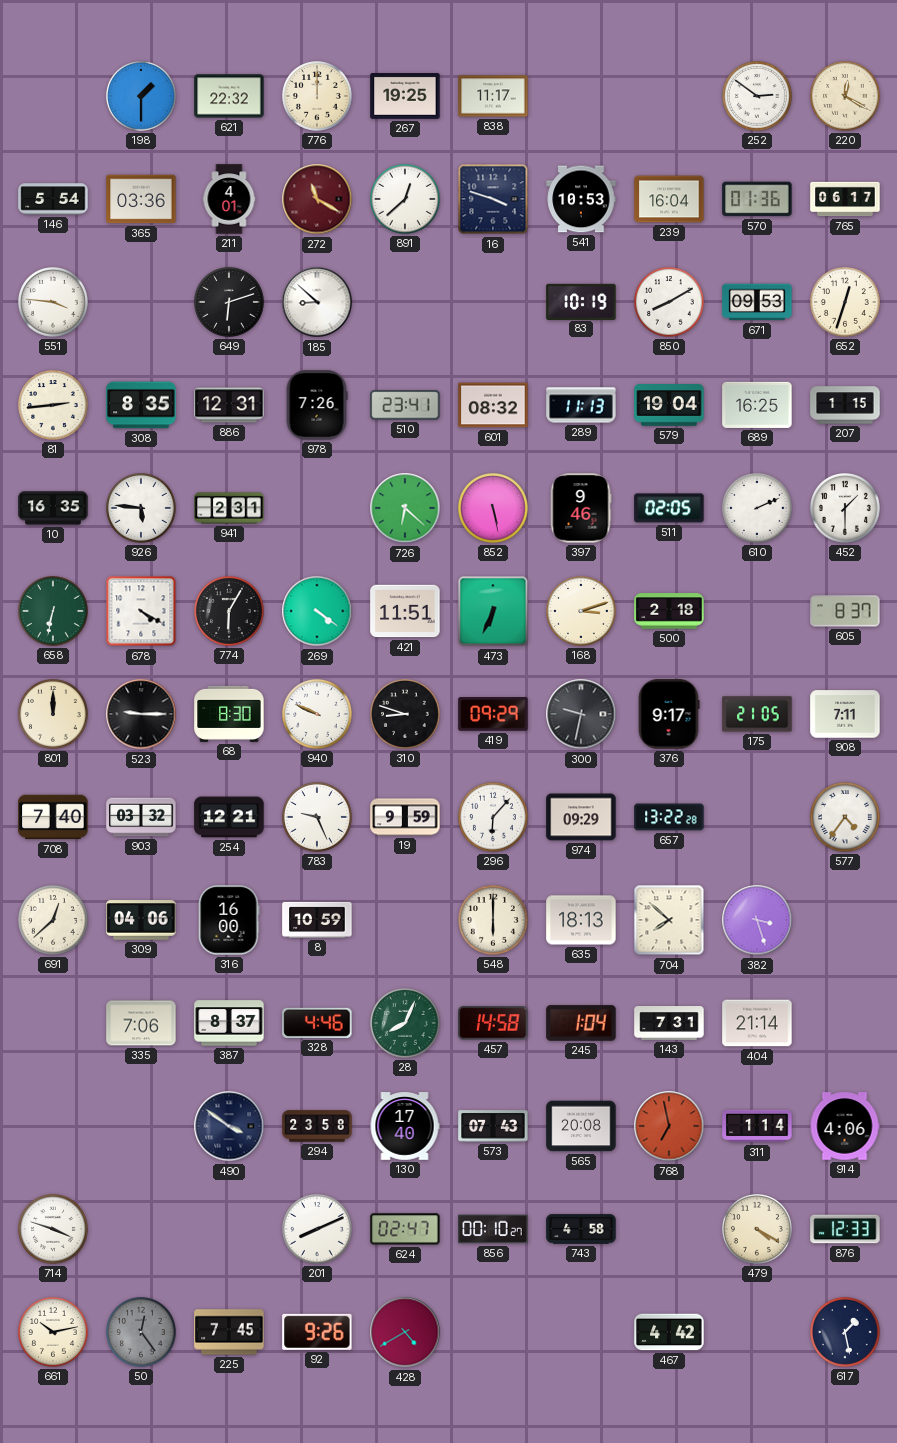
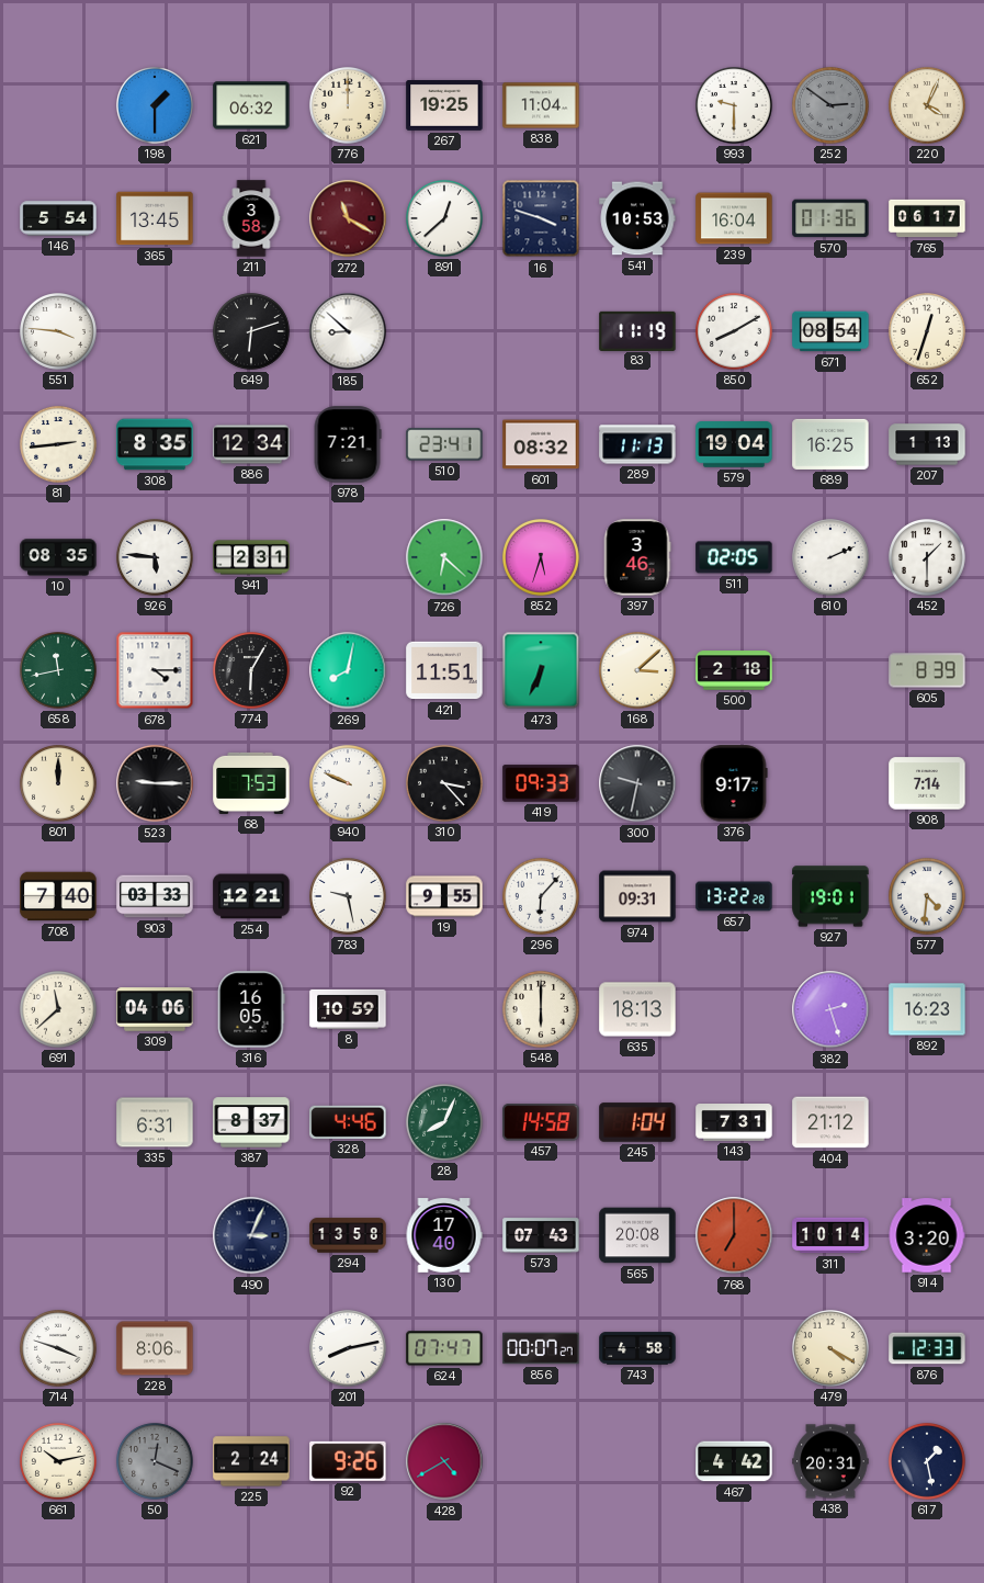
621: 22:32 -> 06:32 (251, 105)
838: 11:17 -> 11:04 (541, 105)
993: none -> 9:30 (735, 106)
252 dial: white -> grey (832, 106)
220: 12:20 -> 4:04 (928, 106)
365: 03:36 -> 13:45 (155, 218)
211: 4:01 -> 3:58 (251, 218)
83: 10:19 -> 11:19 (637, 330)
671: 09:53 -> 08:54 (830, 331)
886: 12:31 -> 12:34 (251, 444)
978: 7:26 -> 7:21 (348, 444)
207: 1:15 -> 1:13 (927, 444)
10: 16:35 -> 08:35 (58, 557)
852: 5:28 -> 5:33 (542, 558)
397: 9:46 -> 3:46 (637, 557)
658: 6:32 -> 11:43 (59, 671)
678: 4:20 -> 4:15 (155, 670)
269: 4:21 -> 8:02 (348, 670)
168: 3:12 -> 3:08 (638, 671)
605: 8:37 -> 8:39 (927, 670)
68: 8:30 -> 7:53 (251, 783)
310: 8:48 -> 3:23 (445, 784)
419: 09:29 -> 09:33 (541, 783)
175: 21:05 -> none (757, 714)
908: 7:11 -> 7:14 (927, 783)
903: 03:32 -> 03:33 (155, 896)
783: 9:26 -> 9:28 (349, 897)
19: 9:59 -> 9:55 (444, 896)
974: 09:29 -> 09:31 (637, 896)
927: none -> 19:01 (830, 896)
577: 4:36 -> 4:31 (928, 897)
691: 12:38 -> 11:38 (59, 1010)
316: 16:00 -> 16:05 (251, 1009)
704: 7:52 -> none (669, 920)
382: 3:27 -> 2:27 (830, 1009)
892: none -> 16:23 (927, 1009)
335: 7:06 -> 6:31 (155, 1122)
404: 21:14 -> 21:12 (830, 1122)
490: 3:51 -> 3:04 (251, 1235)
294: 23:58 -> 13:58 (348, 1235)
768: 6:58 -> 7:00 (734, 1235)
311: 1:14 -> 10:14 (830, 1235)
914: 4:06 -> 3:20 (927, 1235)
228: none -> 8:06 (155, 1348)
201: 8:11 -> 8:13 (349, 1349)
624: 02:47 -> 07:47 (444, 1348)
856: 00:10 -> 00:07 (541, 1348)
50: 12:24 -> 12:19 (156, 1462)
225: 7:45 -> 2:24 (251, 1461)
438: none -> 20:31 (830, 1461)
